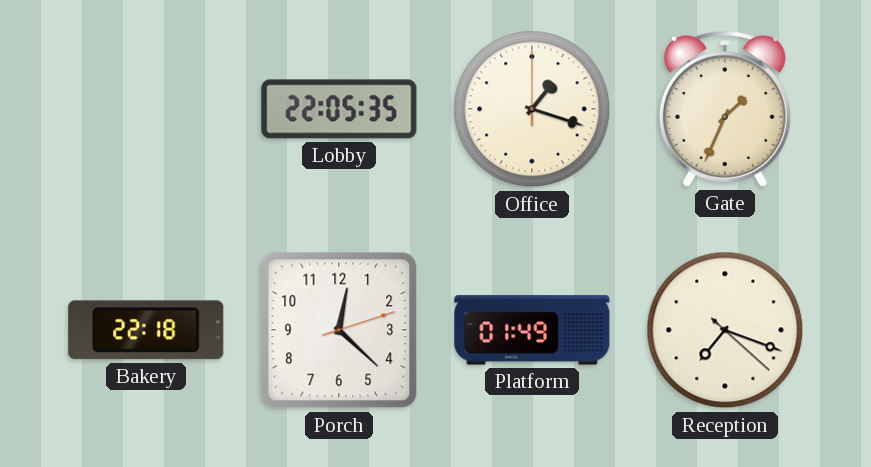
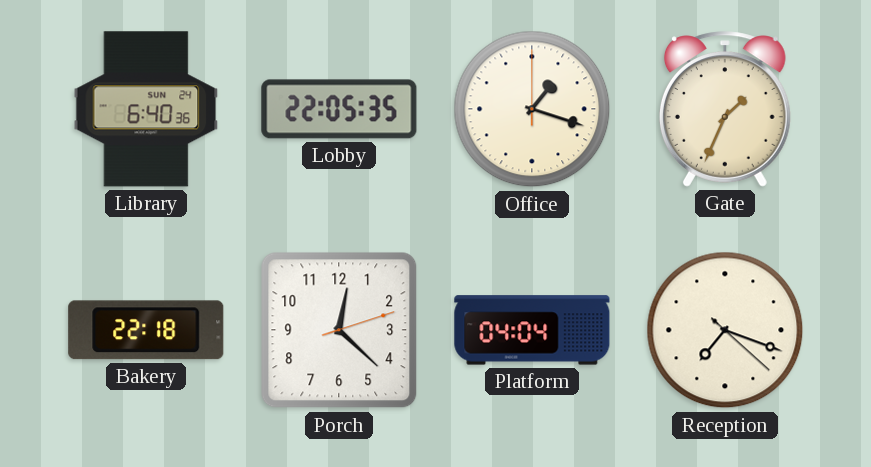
Library: none -> 6:40 (146, 109)
Platform: 01:49 -> 04:04 (532, 330)
